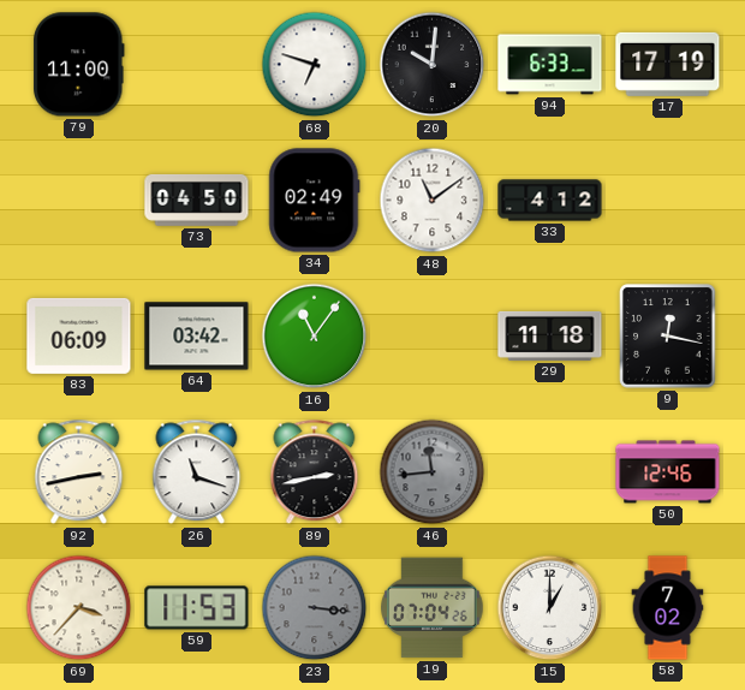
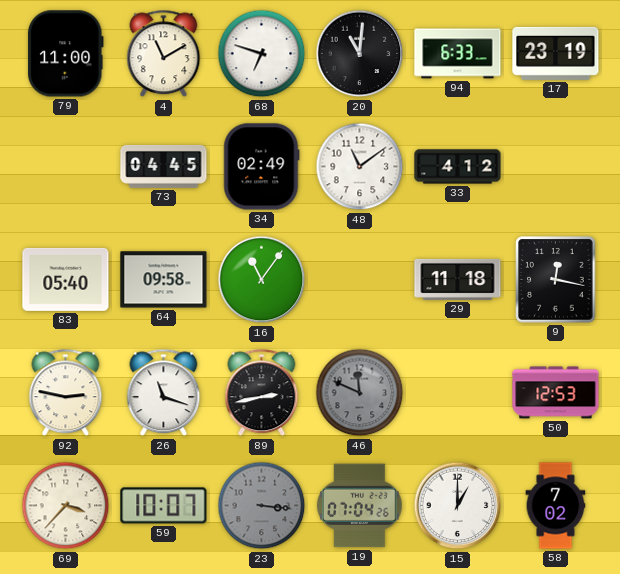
4: none -> 11:10 (164, 54)
20: 10:01 -> 11:01 (360, 54)
17: 17:19 -> 23:19 (556, 53)
73: 04:50 -> 04:45 (164, 166)
83: 06:09 -> 05:40 (66, 279)
64: 03:42 -> 09:58 (164, 280)
92: 2:43 -> 2:47 (66, 393)
46: 11:44 -> 11:49 (360, 393)
50: 12:46 -> 12:53 (556, 393)
59: 11:53 -> 10:07 (164, 506)
